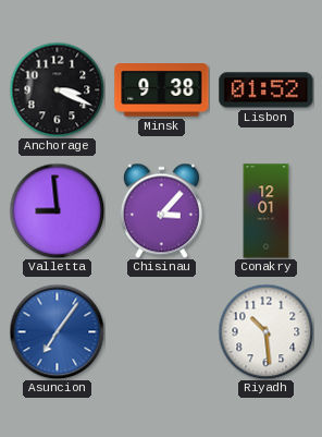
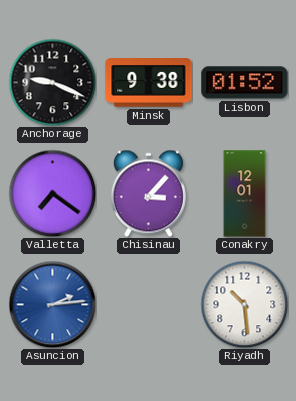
Anchorage: 3:19 -> 9:19 (52, 82)
Valletta: 8:59 -> 7:21 (52, 193)
Asuncion: 7:06 -> 2:14 (52, 304)
